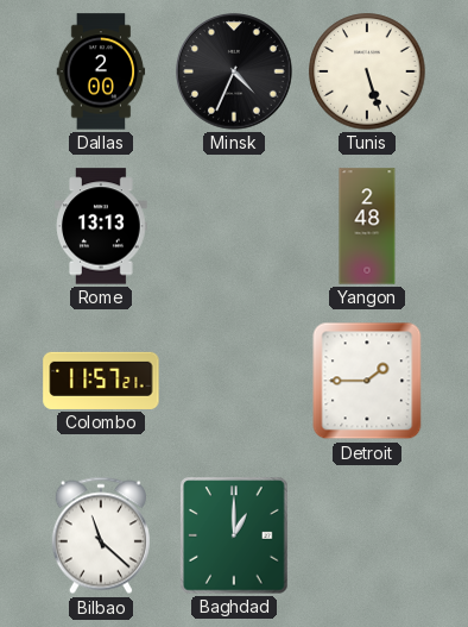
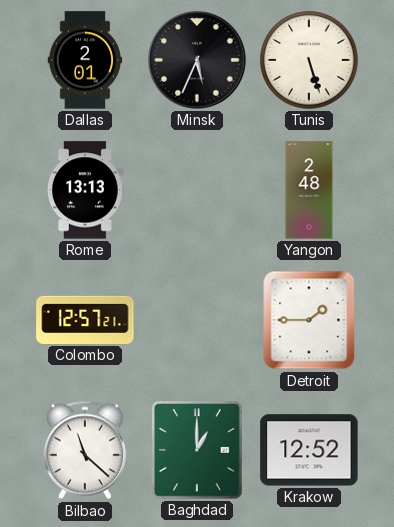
Dallas: 2:00 -> 2:01 (85, 60)
Minsk: 4:34 -> 5:34 (198, 61)
Colombo: 11:57 -> 12:57 (85, 320)
Krakow: none -> 12:52 (309, 450)
